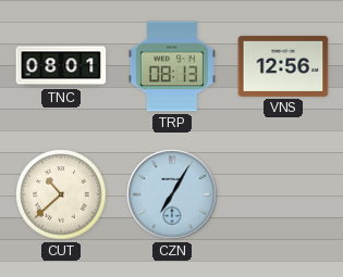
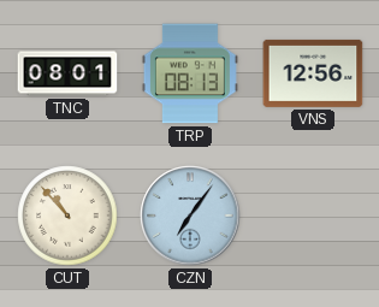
CUT: 10:38 -> 10:53 (67, 216)
CZN: 7:05 -> 7:06 (190, 216)
